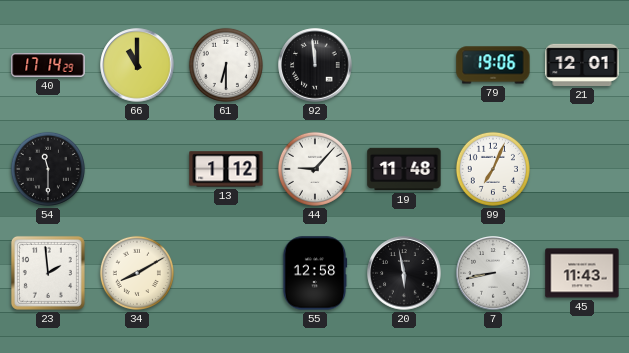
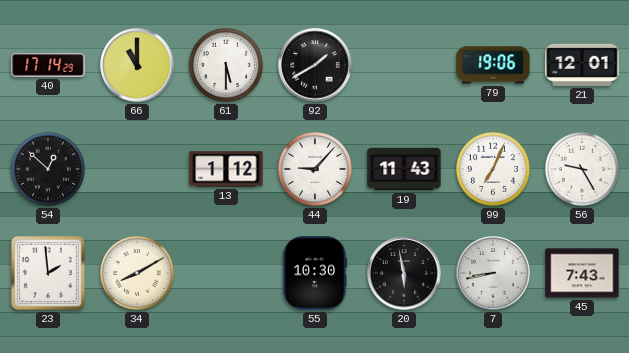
61: 6:30 -> 5:30 (226, 65)
92: 11:59 -> 1:40 (315, 65)
54: 11:30 -> 12:52 (48, 169)
19: 11:48 -> 11:43 (404, 169)
56: none -> 9:25 (582, 169)
55: 12:58 -> 10:30 (315, 273)
45: 11:43 -> 7:43 (582, 273)
